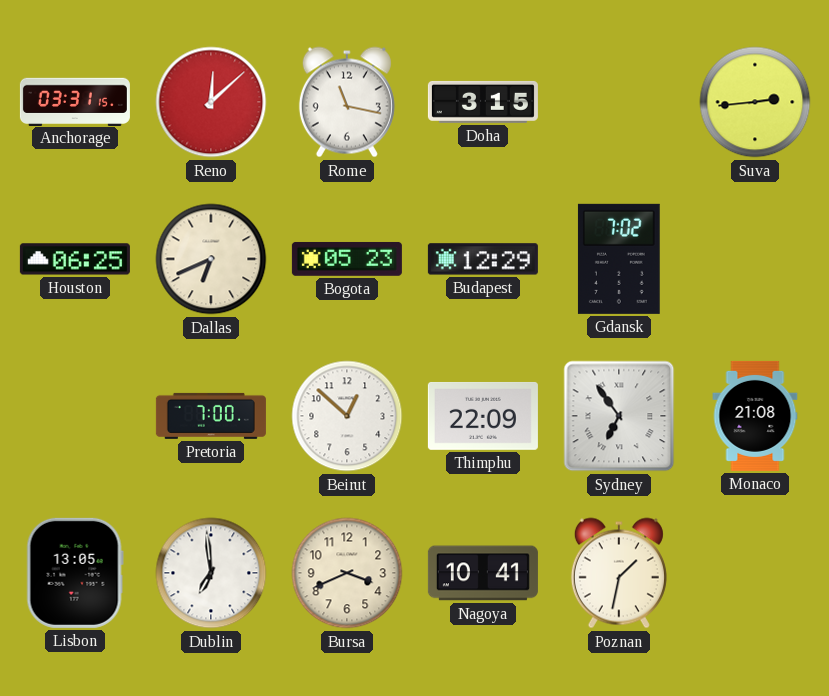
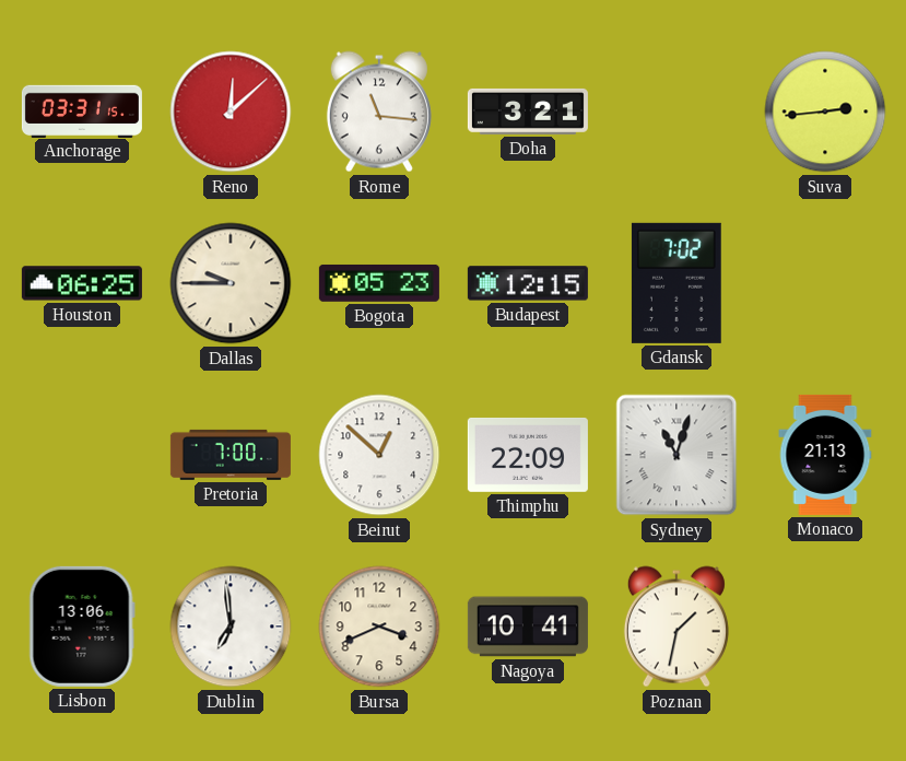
Rome: 11:17 -> 11:16 (379, 112)
Doha: 3:15 -> 3:21 (528, 112)
Dallas: 6:41 -> 9:45 (231, 283)
Budapest: 12:29 -> 12:15 (528, 283)
Sydney: 6:54 -> 11:03 (676, 455)
Monaco: 21:08 -> 21:13 (825, 455)
Lisbon: 13:05 -> 13:06 (82, 627)
